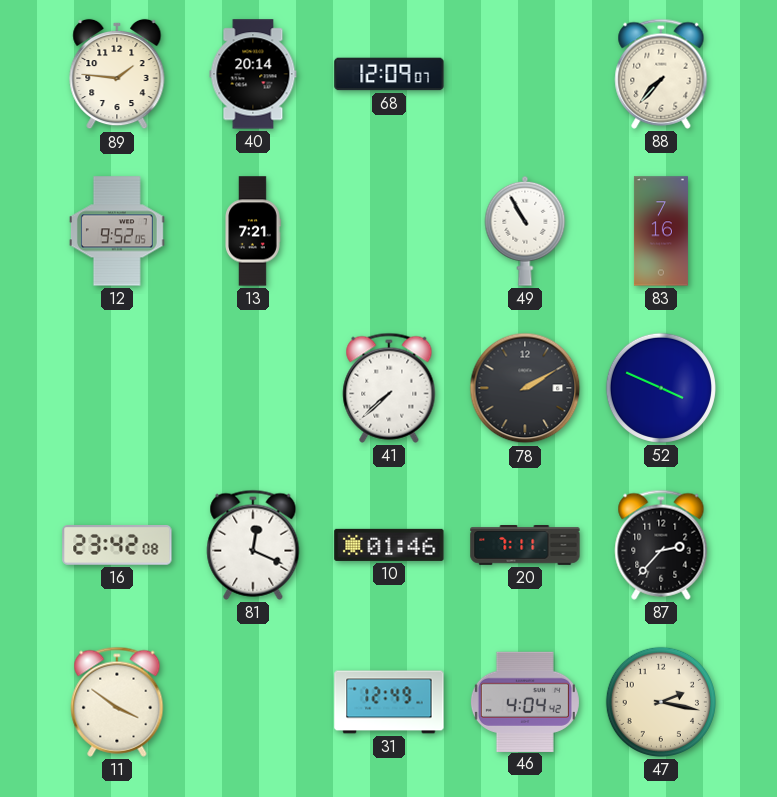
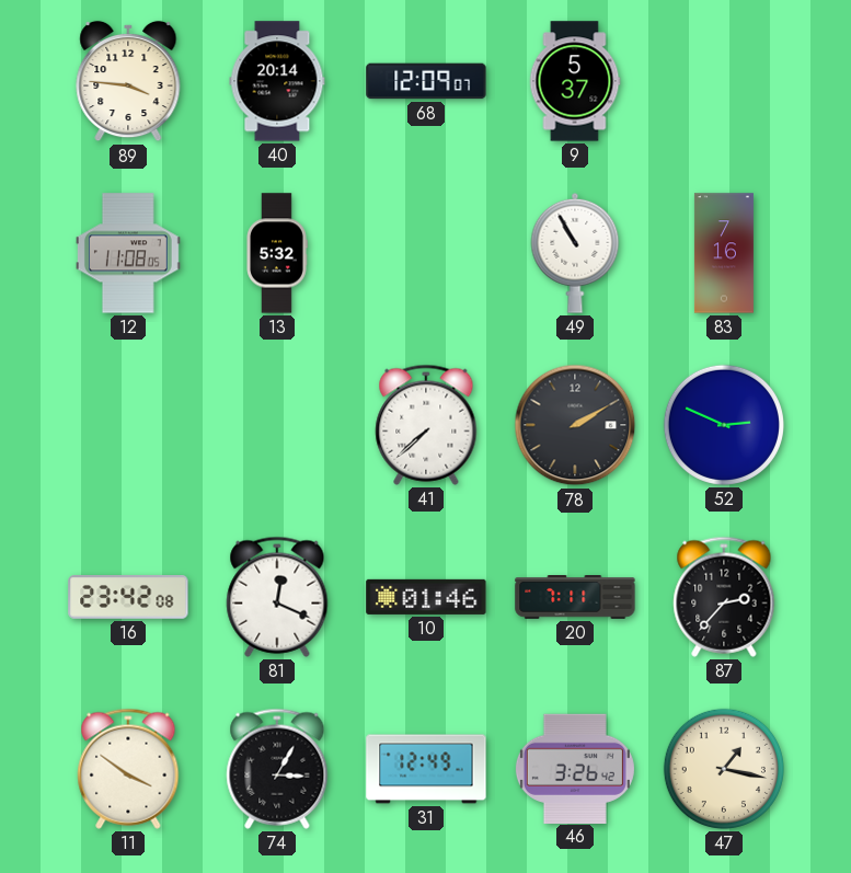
89: 1:46 -> 3:46 (128, 81)
9: none -> 5:37 (575, 81)
88: 7:37 -> none (661, 74)
12: 9:52 -> 11:08 (128, 253)
13: 7:21 -> 5:32 (277, 253)
52: 3:49 -> 2:49 (724, 425)
74: none -> 3:05 (277, 769)
46: 4:04 -> 3:26 (575, 768)
47: 2:17 -> 1:17 (724, 769)
